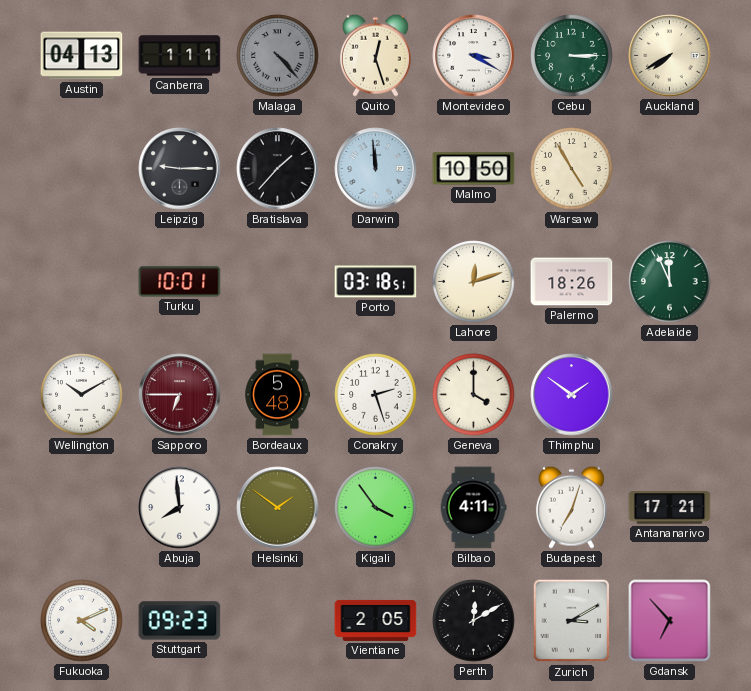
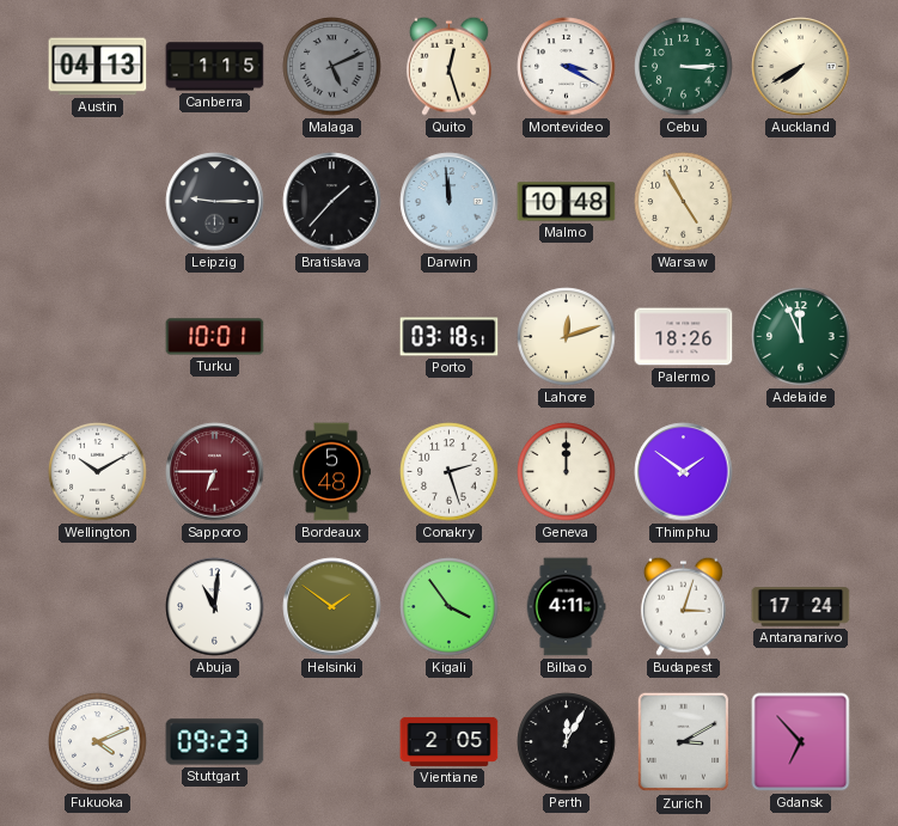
Canberra: 1:11 -> 1:15 (215, 67)
Malaga: 4:23 -> 5:11 (332, 67)
Malmo: 10:50 -> 10:48 (567, 202)
Geneva: 4:00 -> 12:00 (567, 472)
Abuja: 7:59 -> 11:01 (215, 607)
Budapest: 7:03 -> 3:03 (683, 606)
Antananarivo: 17:21 -> 17:24 (801, 607)
Perth: 12:10 -> 12:05 (567, 742)
